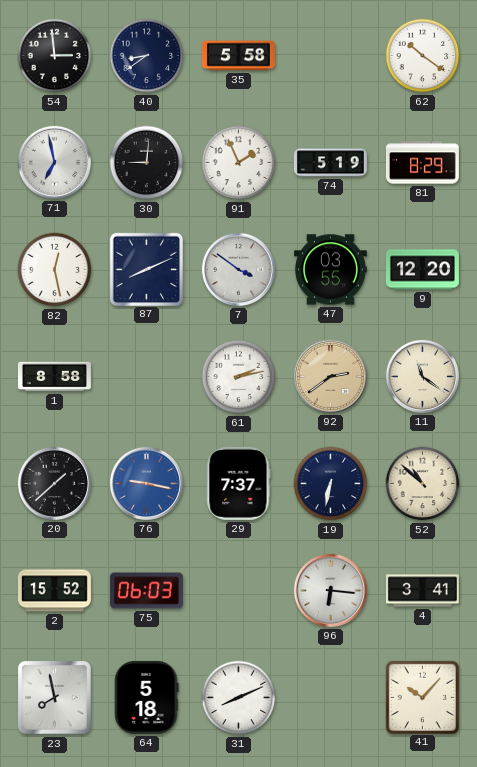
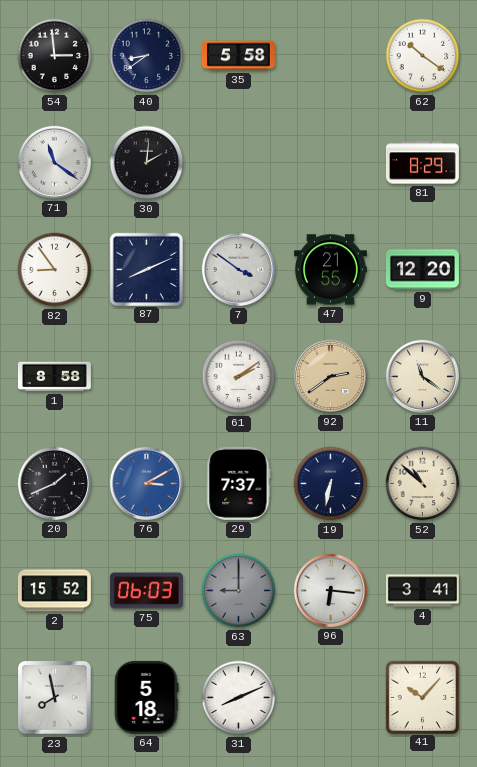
71: 6:58 -> 11:21 (54, 162)
30: 9:01 -> 2:01 (147, 163)
91: 1:56 -> none (239, 163)
74: 5:19 -> none (330, 163)
82: 12:28 -> 8:54 (55, 270)
47: 03:55 -> 21:55 (330, 270)
61: 2:13 -> 2:09 (239, 377)
20: 1:38 -> 1:41 (54, 483)
76: 9:17 -> 3:10 (146, 483)
63: none -> 9:00 (239, 591)
